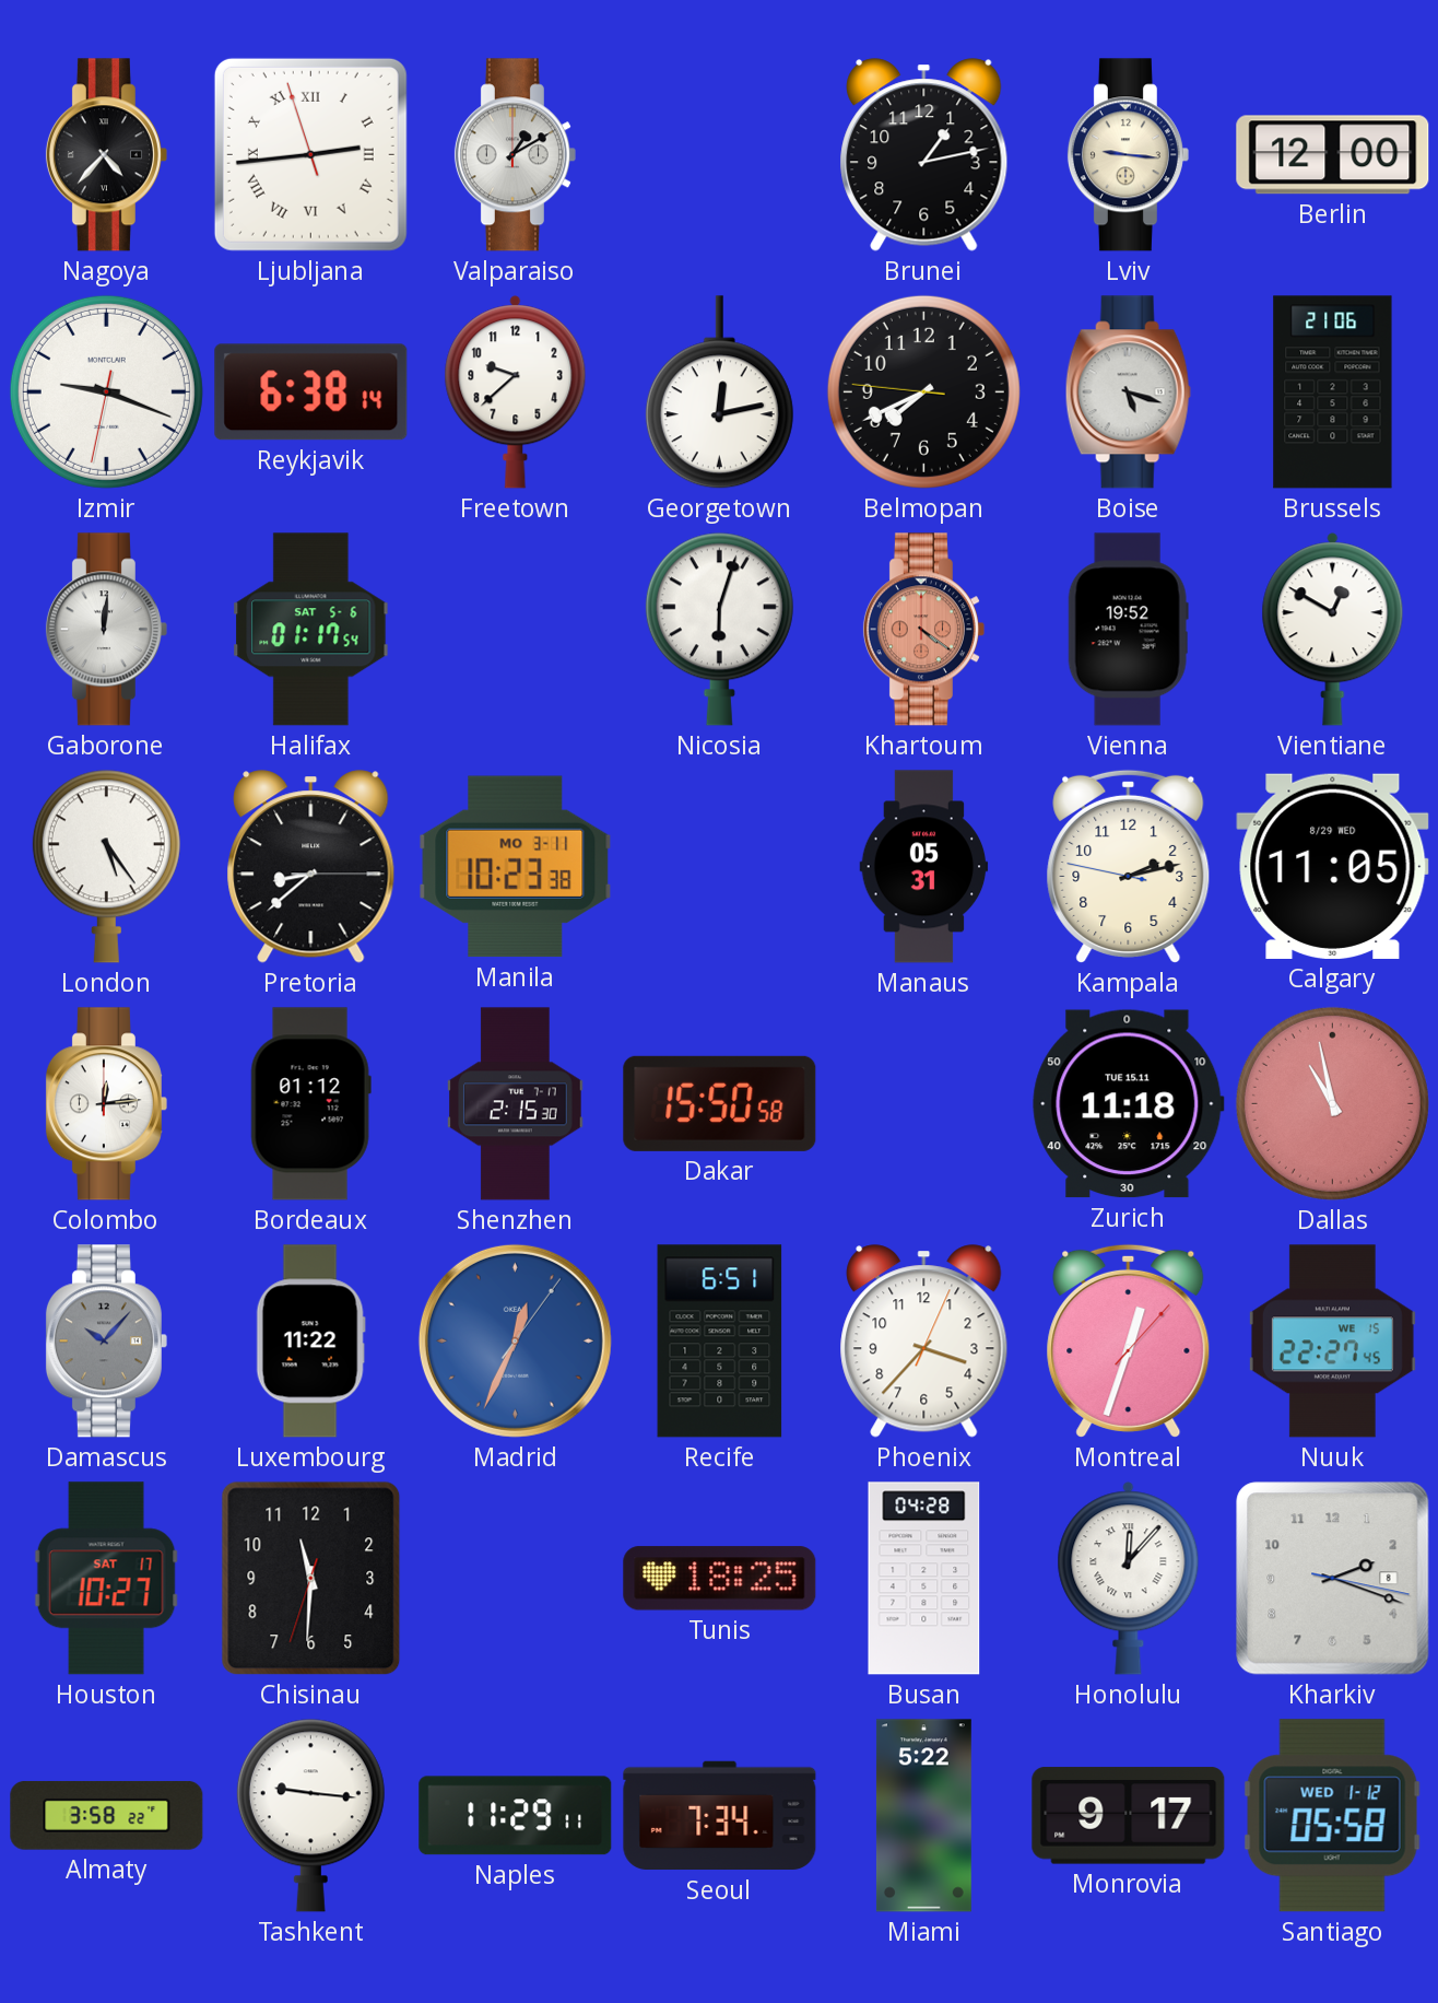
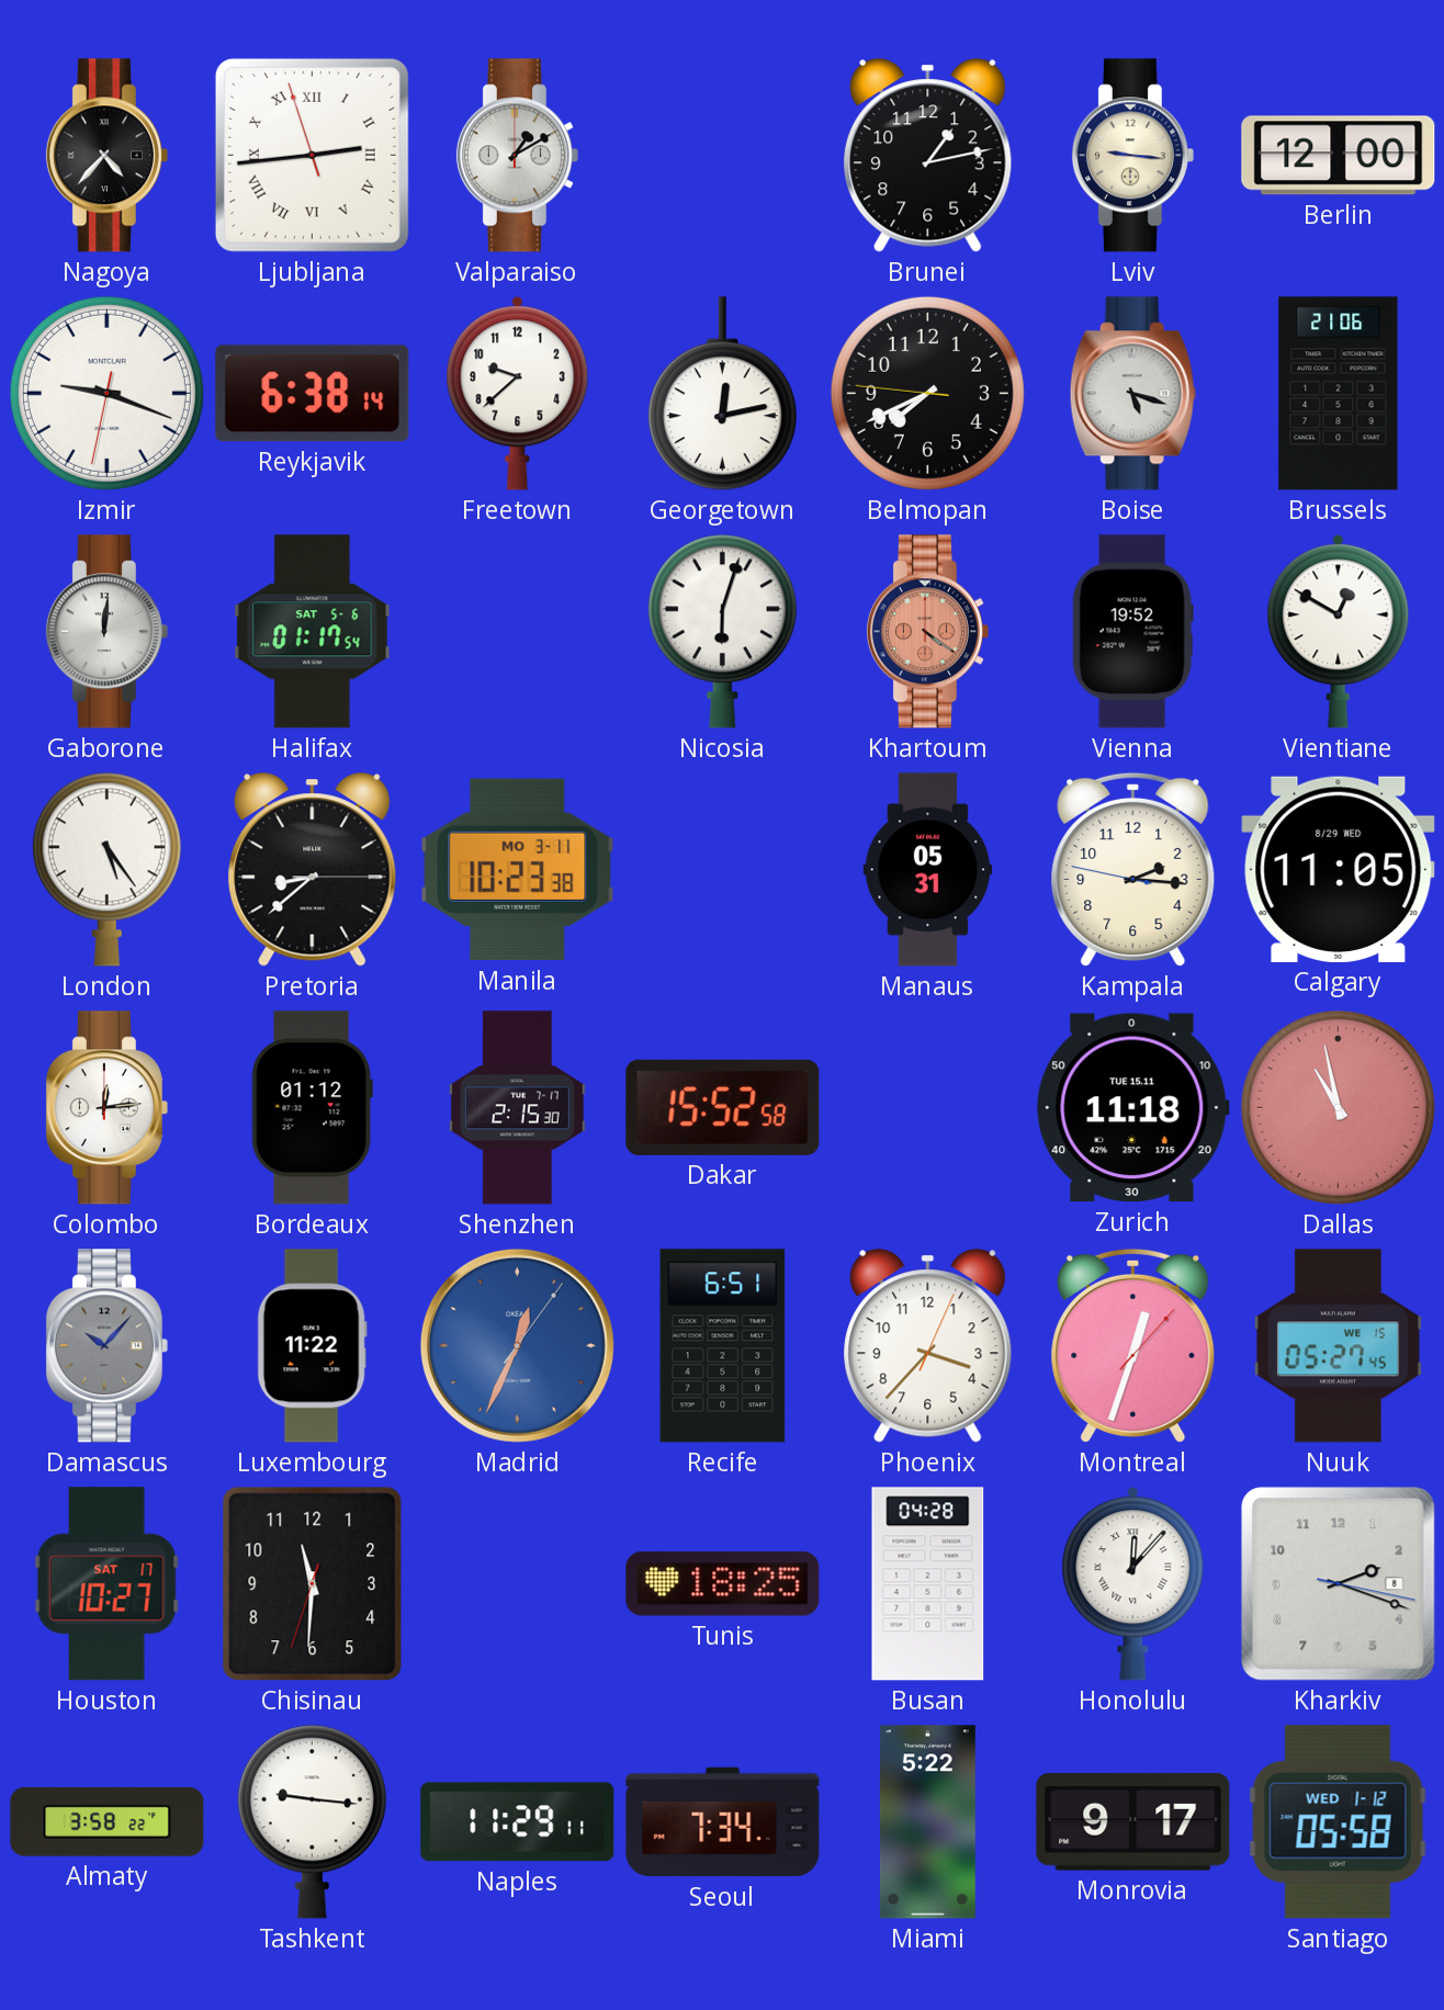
Kampala: 2:12 -> 2:15 (1133, 869)
Dakar: 15:50 -> 15:52 (723, 1107)
Nuuk: 22:27 -> 05:27 (1338, 1346)
